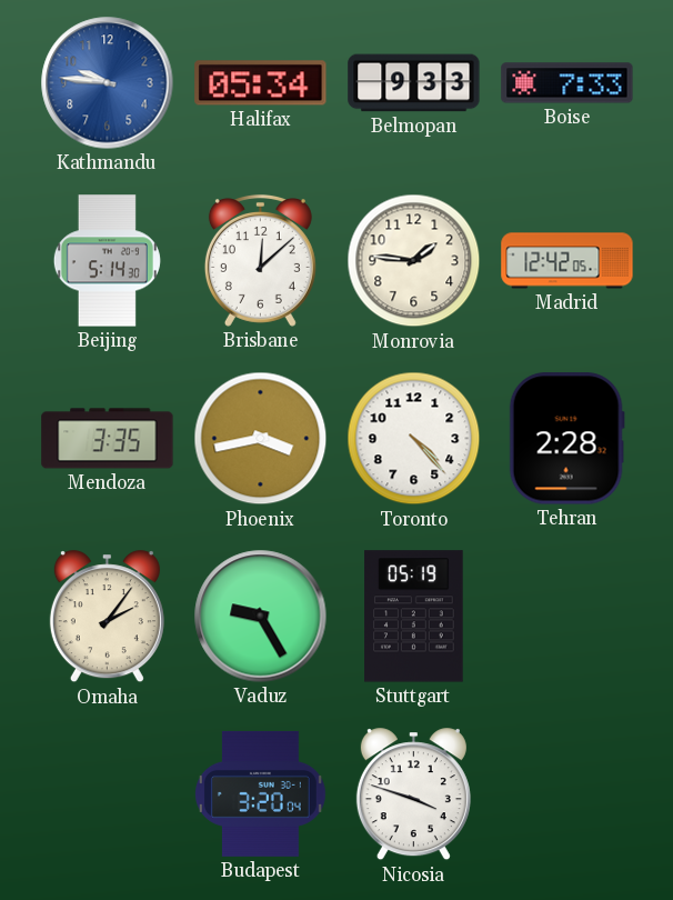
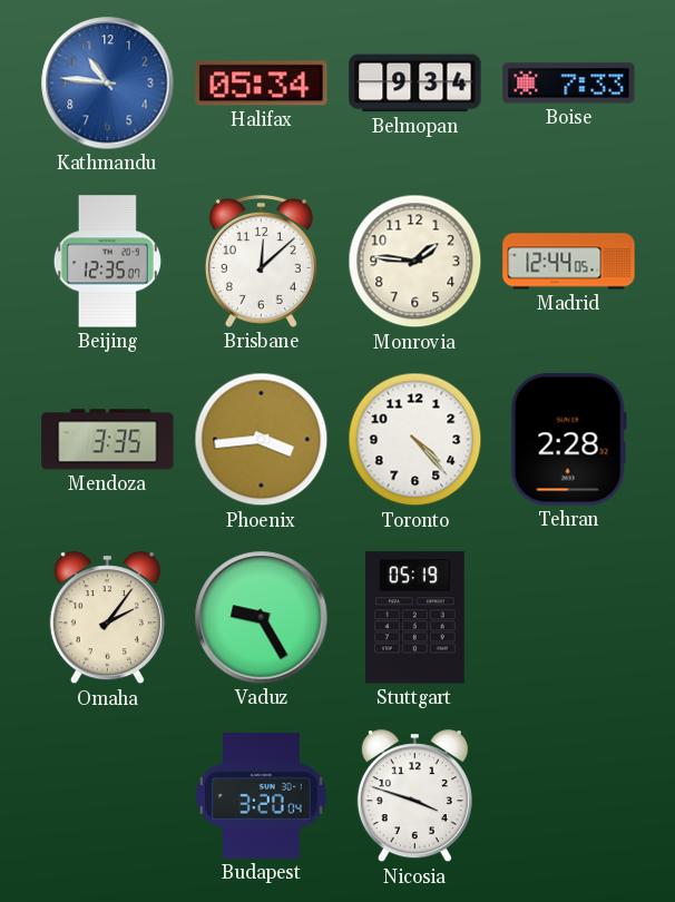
Kathmandu: 9:46 -> 10:46 (108, 84)
Belmopan: 9:33 -> 9:34 (415, 84)
Beijing: 5:14 -> 12:35 (107, 262)
Madrid: 12:42 -> 12:44 (569, 262)
Phoenix: 3:43 -> 3:44 (262, 440)
